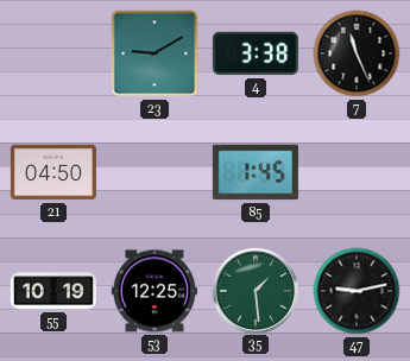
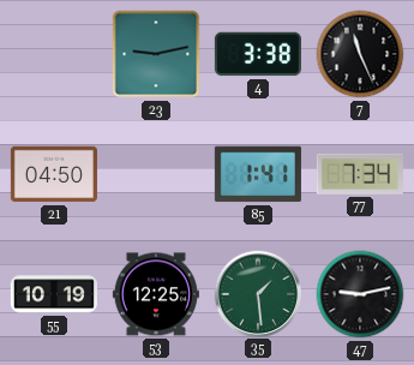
23: 9:10 -> 9:13 (156, 54)
85: 1:45 -> 1:41 (258, 174)
77: none -> 7:34 (360, 174)
